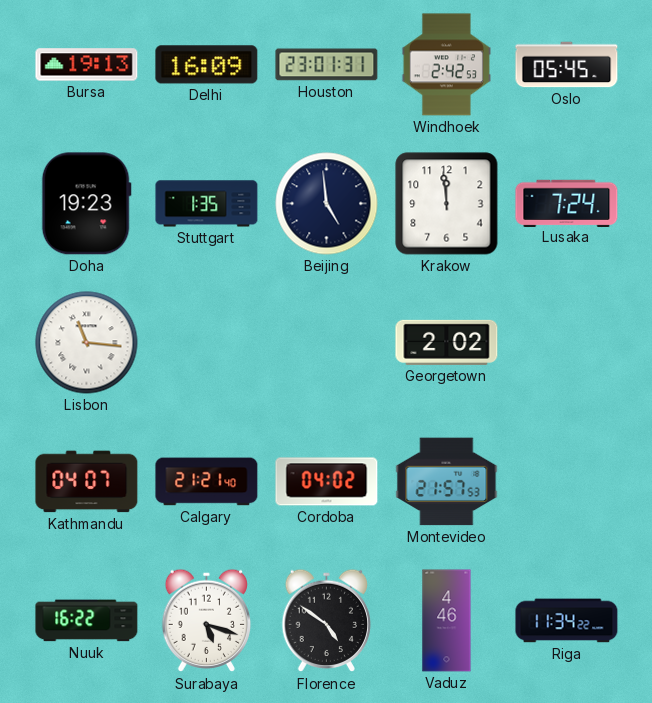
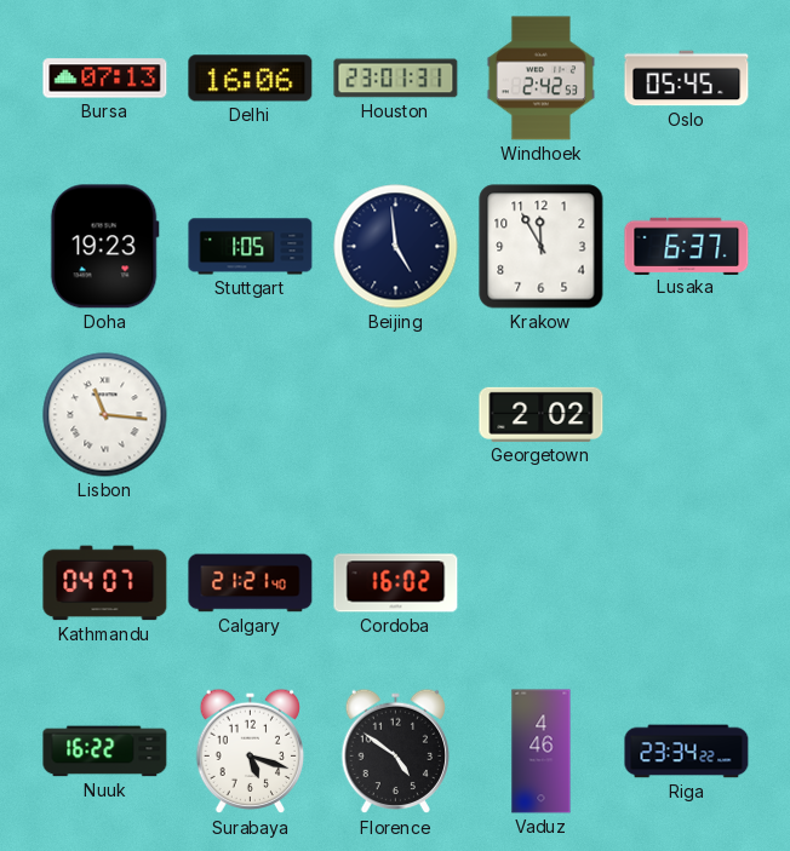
Bursa: 19:13 -> 07:13 (105, 79)
Delhi: 16:09 -> 16:06 (251, 79)
Stuttgart: 1:35 -> 1:05 (251, 247)
Krakow: 11:59 -> 11:55 (542, 247)
Lusaka: 7:24 -> 6:37 (687, 246)
Cordoba: 04:02 -> 16:02 (396, 583)
Montevideo: 21:57 -> none (447, 482)
Riga: 11:34 -> 23:34 (687, 752)
